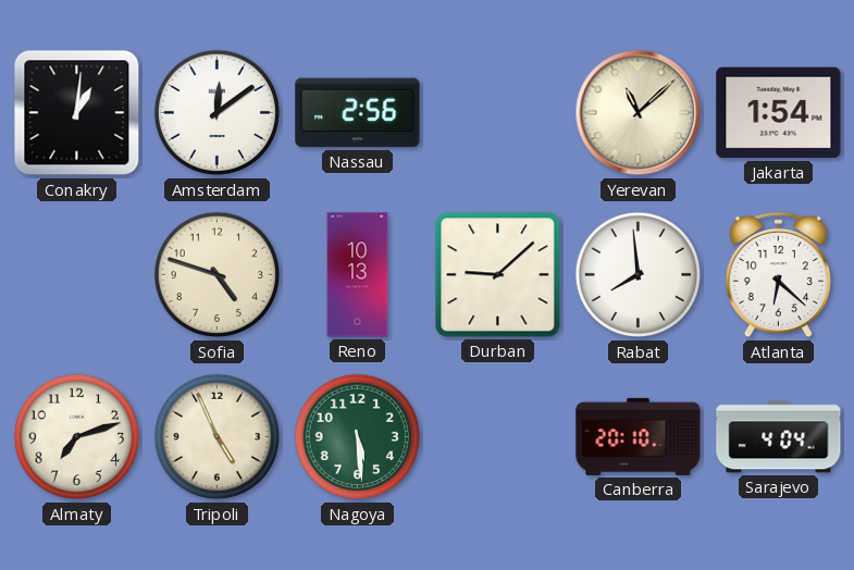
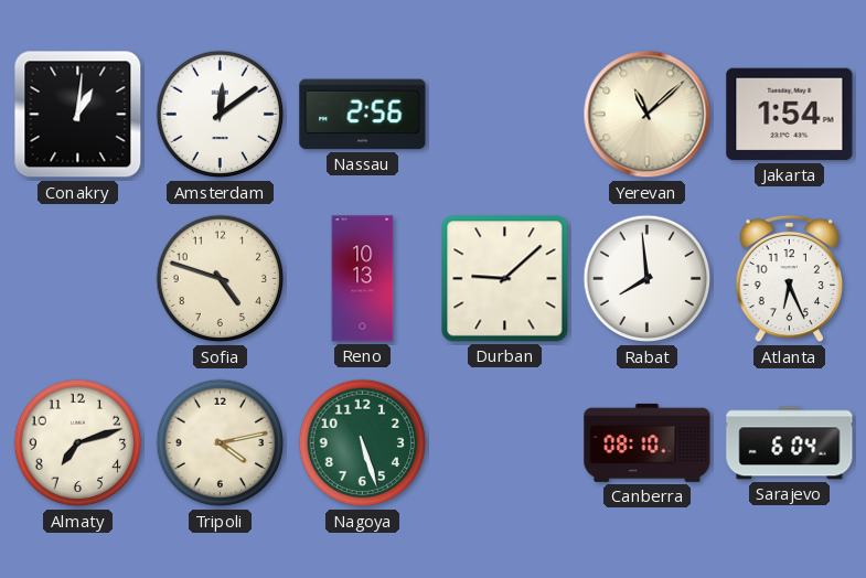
Atlanta: 6:22 -> 6:26 (790, 279)
Tripoli: 4:56 -> 4:13 (221, 443)
Nagoya: 5:29 -> 5:27 (363, 443)
Canberra: 20:10 -> 08:10 (648, 442)
Sarajevo: 4:04 -> 6:04 (790, 443)
